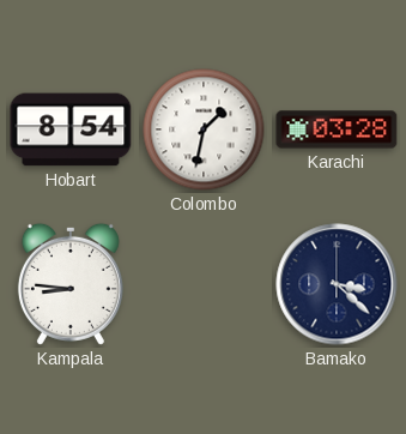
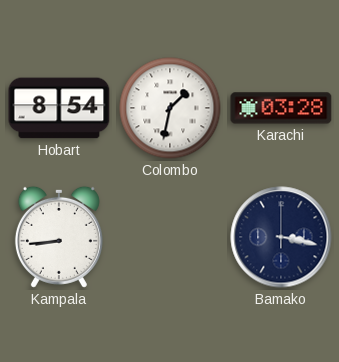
Kampala: 8:46 -> 8:44 (59, 237)
Bamako: 3:22 -> 3:17 (281, 237)
